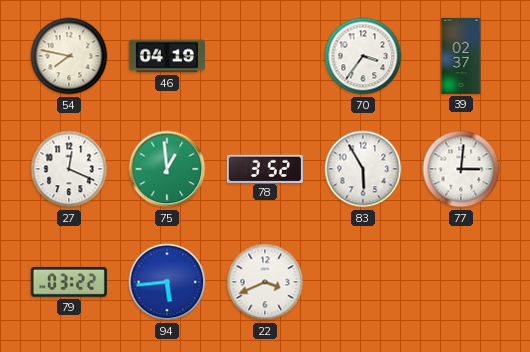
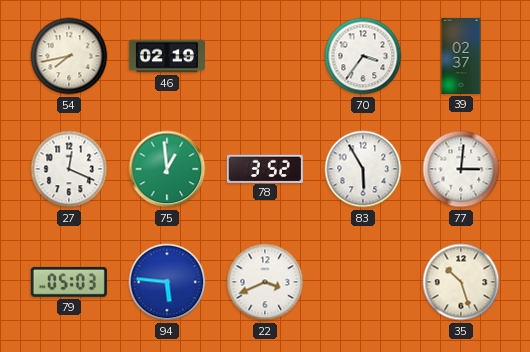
54: 7:47 -> 7:43 (69, 56)
46: 04:19 -> 02:19 (167, 56)
79: 03:22 -> 05:03 (69, 282)
94: 5:44 -> 5:46 (167, 282)
35: none -> 10:27 (461, 282)
